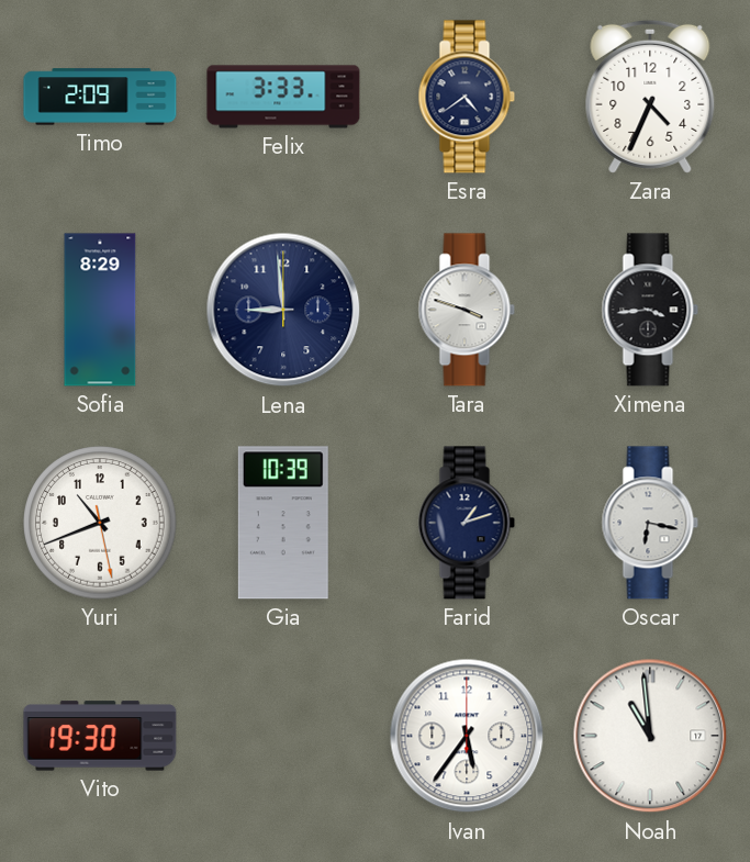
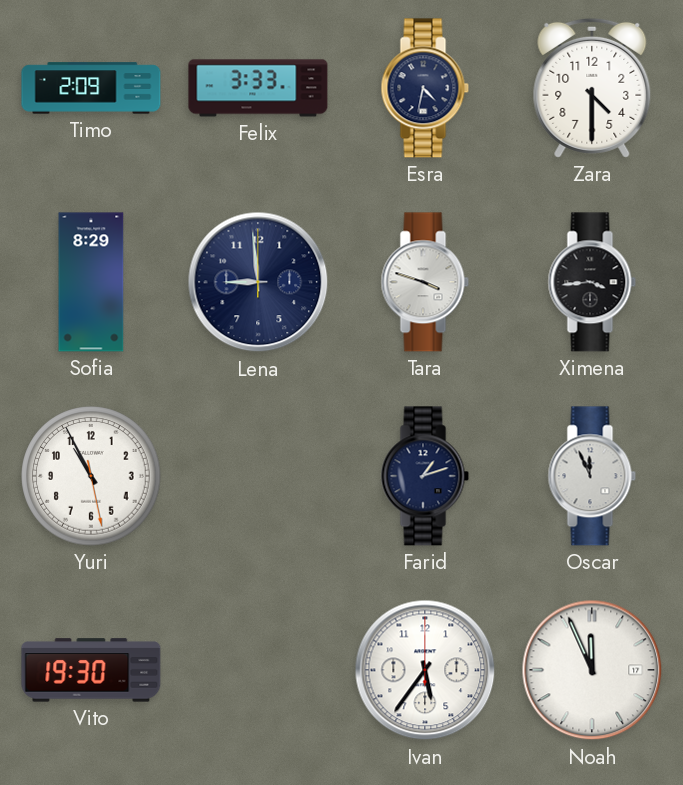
Esra: 4:39 -> 4:32 (425, 88)
Zara: 4:34 -> 4:30 (592, 88)
Yuri: 10:41 -> 10:55 (91, 476)
Gia: 10:39 -> none (283, 523)
Oscar: 6:17 -> 11:56 (592, 476)
Noah: 10:59 -> 11:56 (592, 670)
